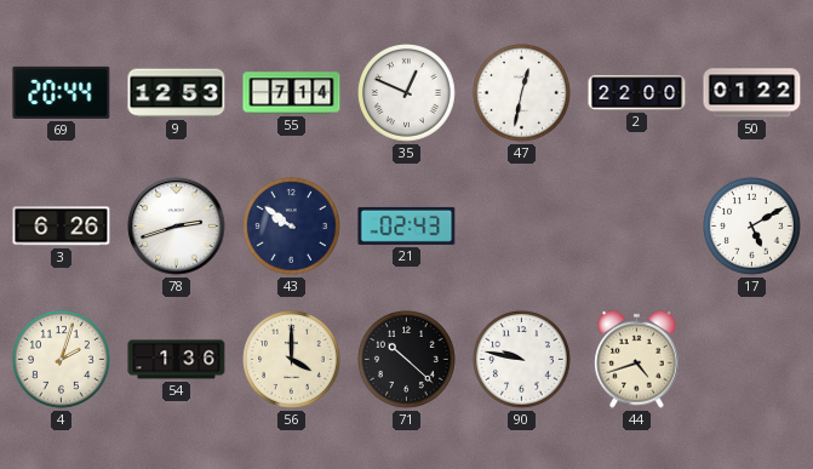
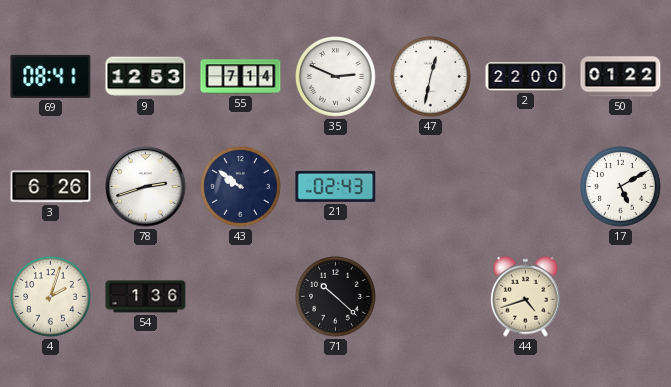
69: 20:44 -> 08:41 (51, 76)
35: 12:49 -> 2:49 (336, 77)
56: 4:00 -> none (292, 360)
90: 9:47 -> none (522, 360)
